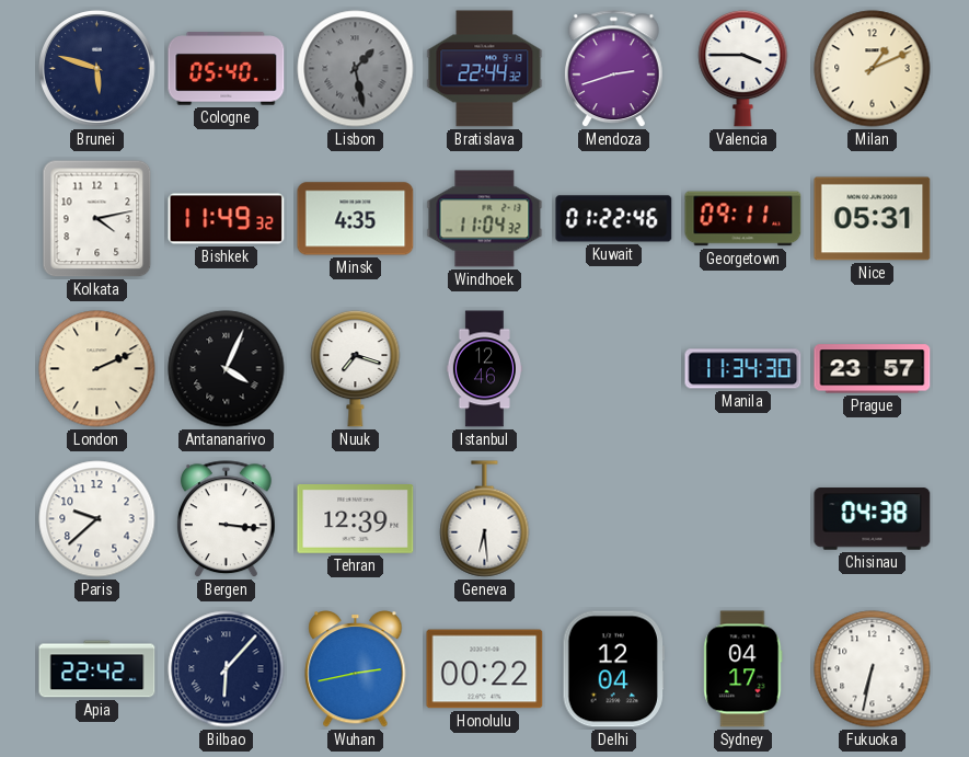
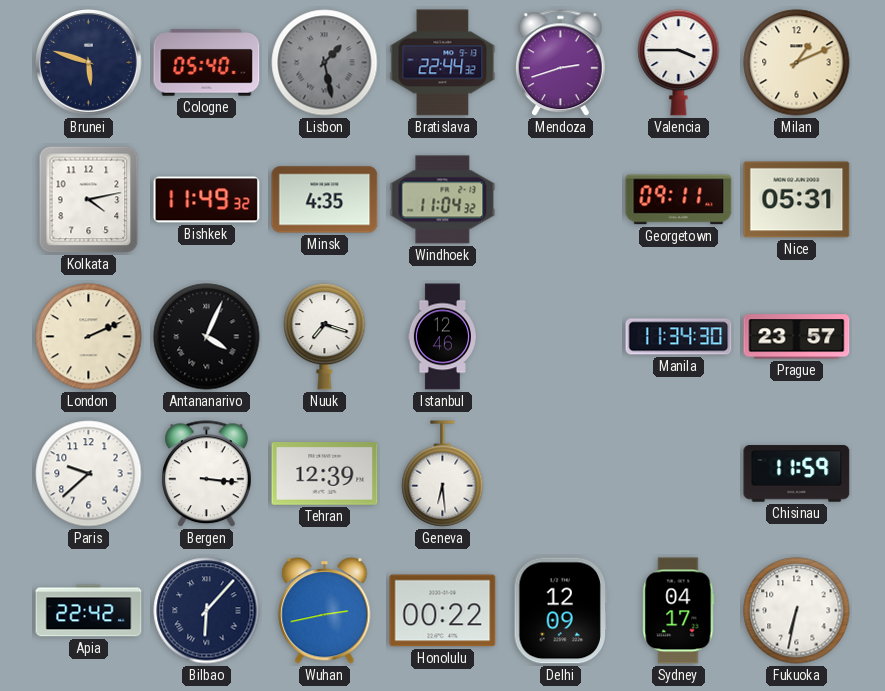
Kuwait: 01:22 -> none (614, 219)
Chisinau: 04:38 -> 11:59 (797, 474)
Delhi: 12:04 -> 12:09 (560, 611)
